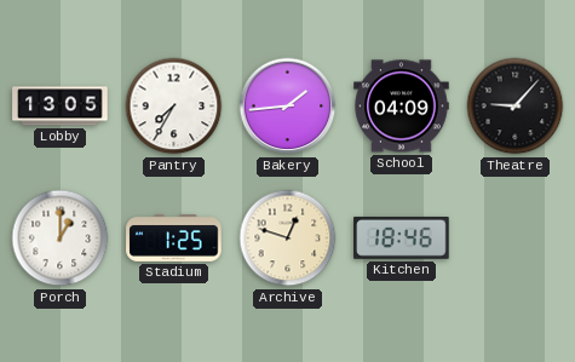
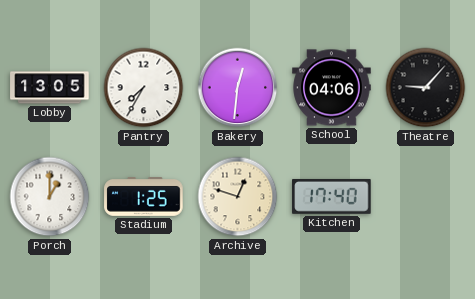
Bakery: 1:44 -> 12:31 (238, 88)
School: 04:09 -> 04:06 (332, 88)
Kitchen: 18:46 -> 17:40 (332, 196)
